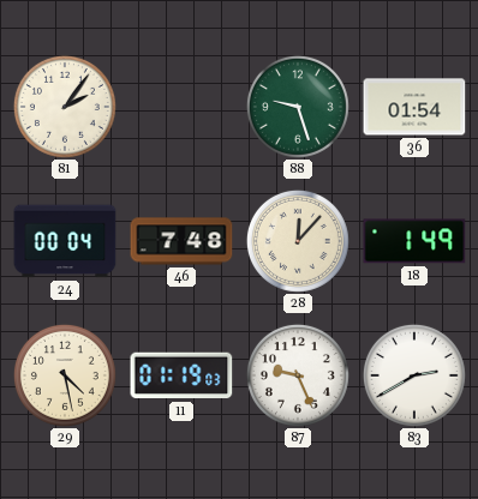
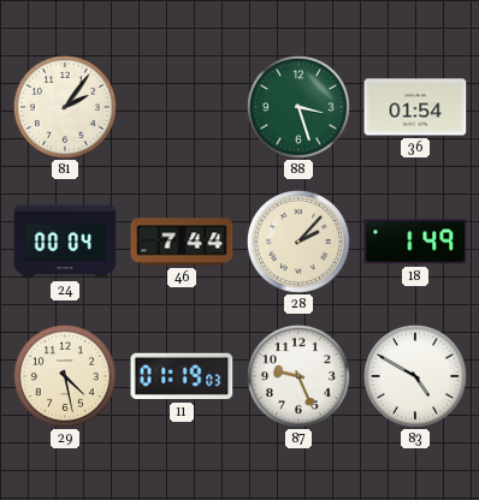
88: 9:27 -> 3:27 (298, 107)
46: 7:48 -> 7:44 (182, 242)
28: 12:07 -> 2:07 (298, 242)
83: 2:40 -> 4:50 (415, 376)
